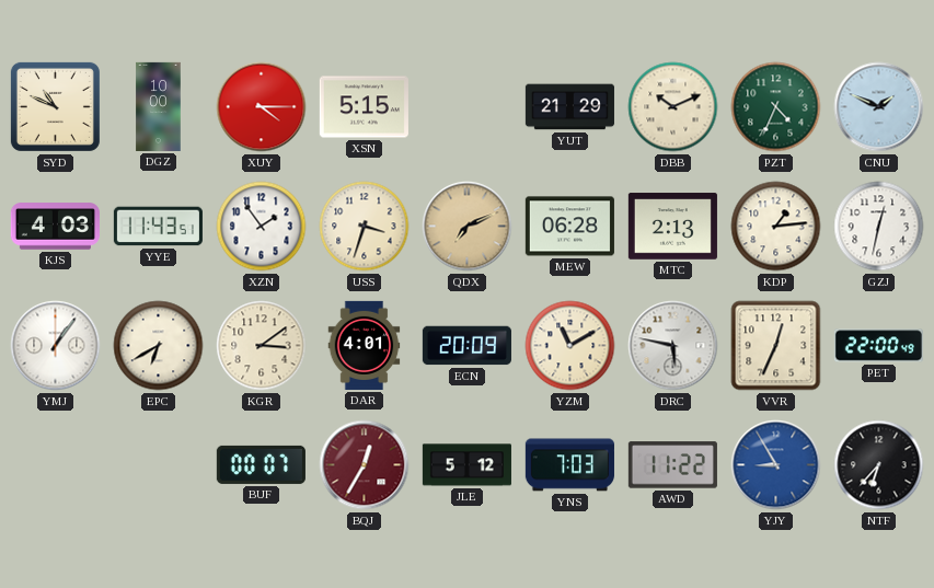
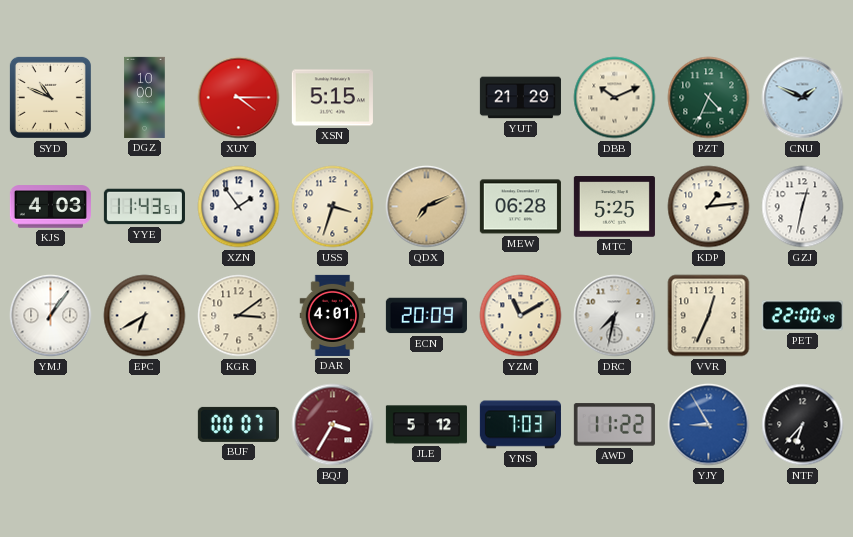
MTC: 2:13 -> 5:25 (614, 207)
DRC: 5:47 -> 7:32 (615, 316)
BQJ: 12:35 -> 3:35 (333, 425)
